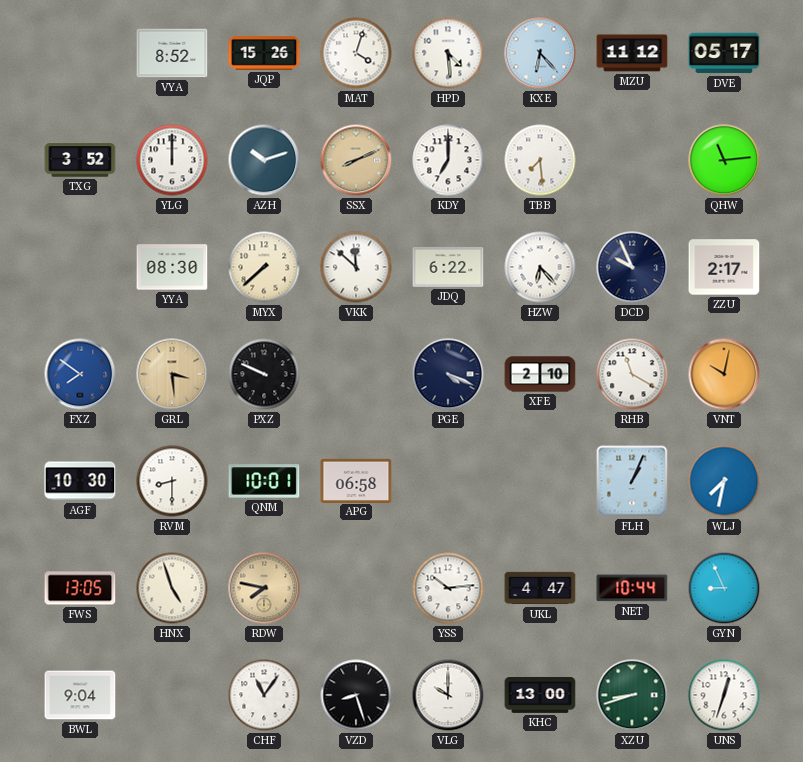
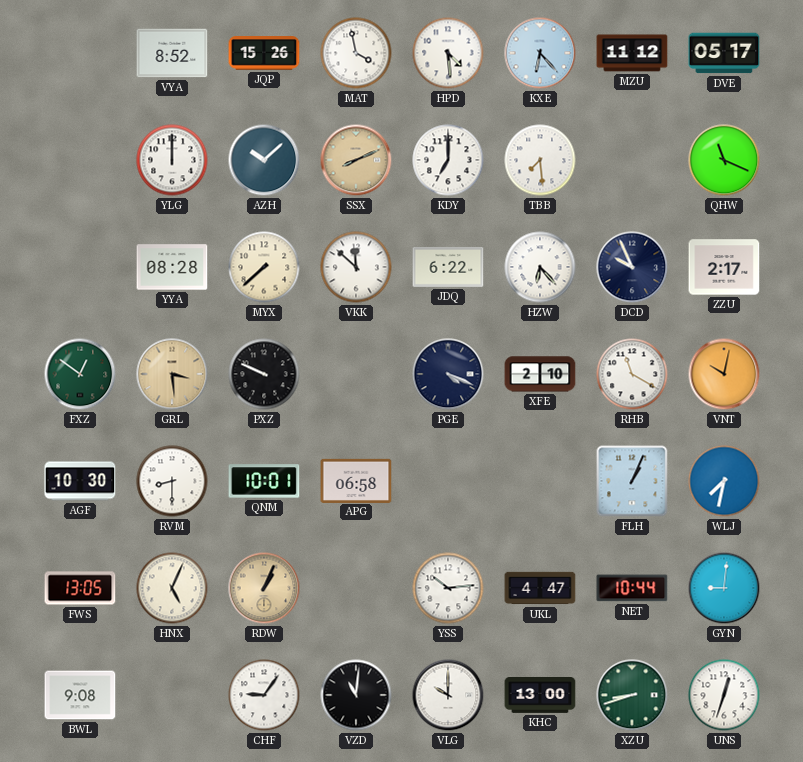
MAT: 4:03 -> 3:58 (356, 53)
TXG: 3:52 -> none (80, 160)
AZH: 10:12 -> 10:08 (264, 160)
QHW: 11:14 -> 11:19 (724, 160)
YYA: 08:30 -> 08:28 (172, 267)
FXZ: 7:51 -> 12:51 (80, 374)
FXZ dial: blue -> green (80, 374)
HNX: 4:57 -> 5:04 (172, 588)
RDW: 7:47 -> 1:04 (264, 588)
GYN: 8:56 -> 9:01 (724, 588)
BWL: 9:04 -> 9:08 (80, 695)
CHF: 11:06 -> 9:06 (264, 695)
VZD: 8:27 -> 11:01 (356, 695)
